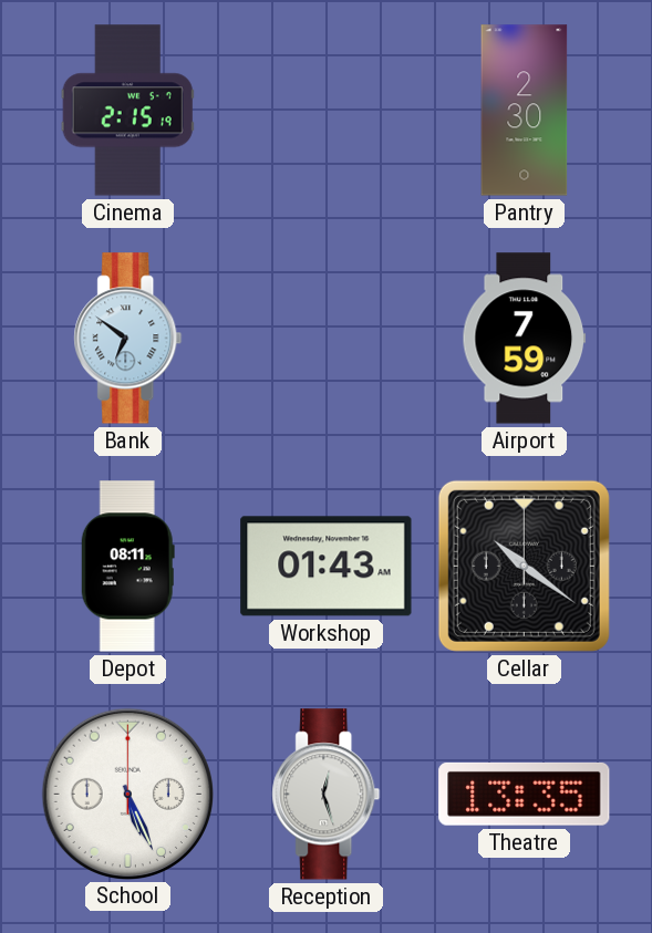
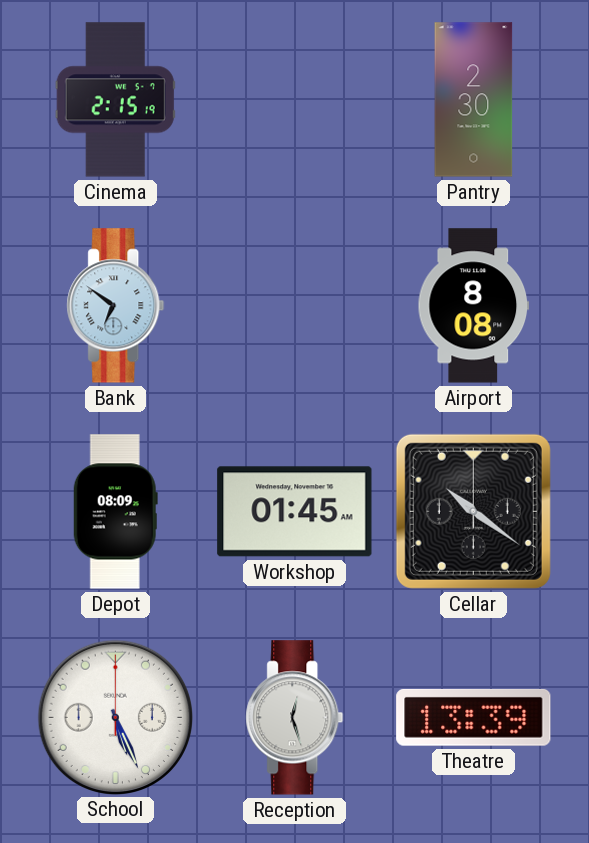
Airport: 7:59 -> 8:08 (474, 306)
Depot: 08:11 -> 08:09 (115, 512)
Workshop: 01:43 -> 01:45 (295, 512)
Theatre: 13:35 -> 13:39 (474, 717)
